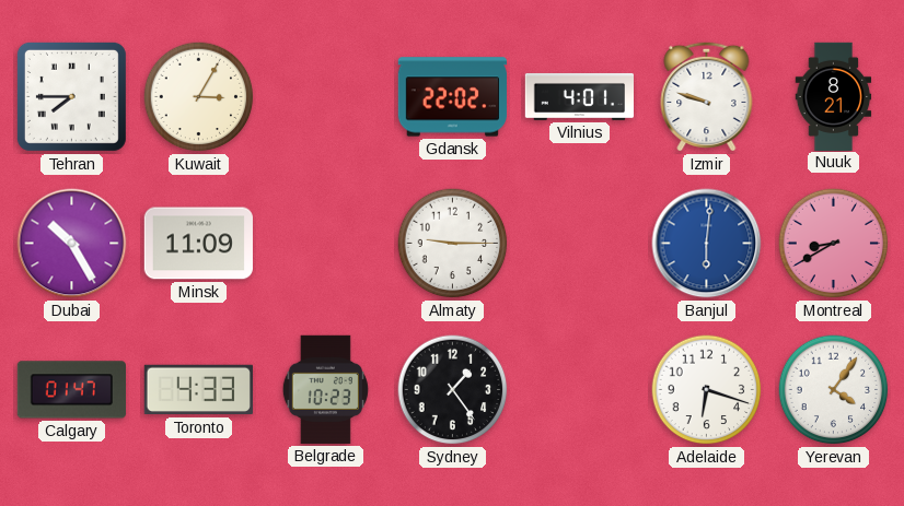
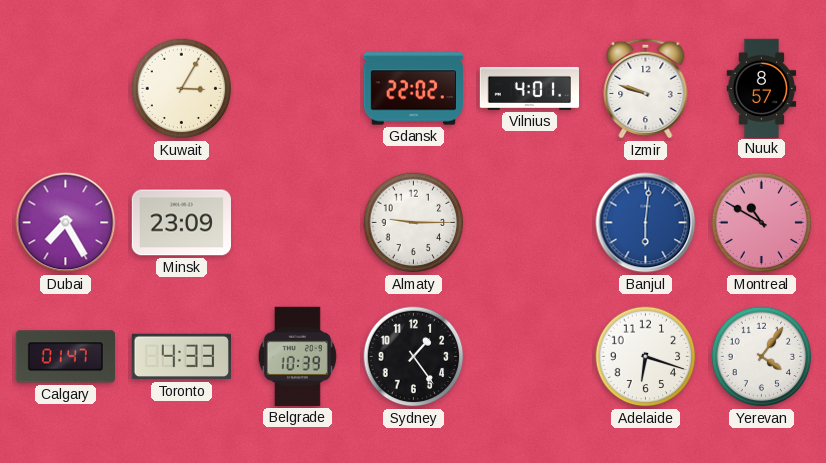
Tehran: 7:45 -> none (71, 96)
Nuuk: 8:21 -> 8:57 (762, 88)
Dubai: 10:25 -> 7:25 (66, 223)
Minsk: 11:09 -> 23:09 (181, 223)
Montreal: 8:40 -> 10:50 (762, 223)
Belgrade: 10:23 -> 10:39 (297, 356)
